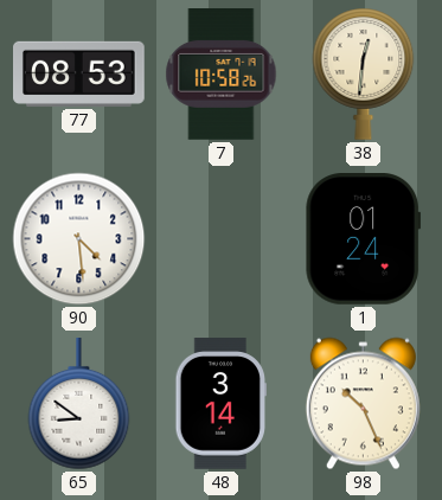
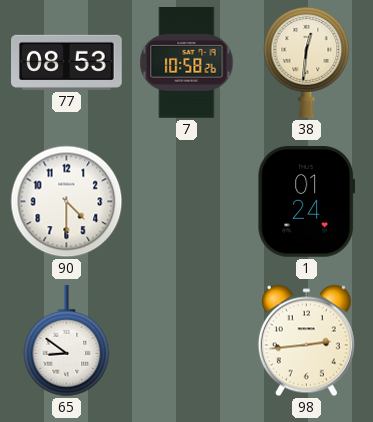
90: 4:29 -> 4:30 (67, 202)
48: 3:14 -> none (220, 404)
98: 10:26 -> 2:44 (306, 341)
